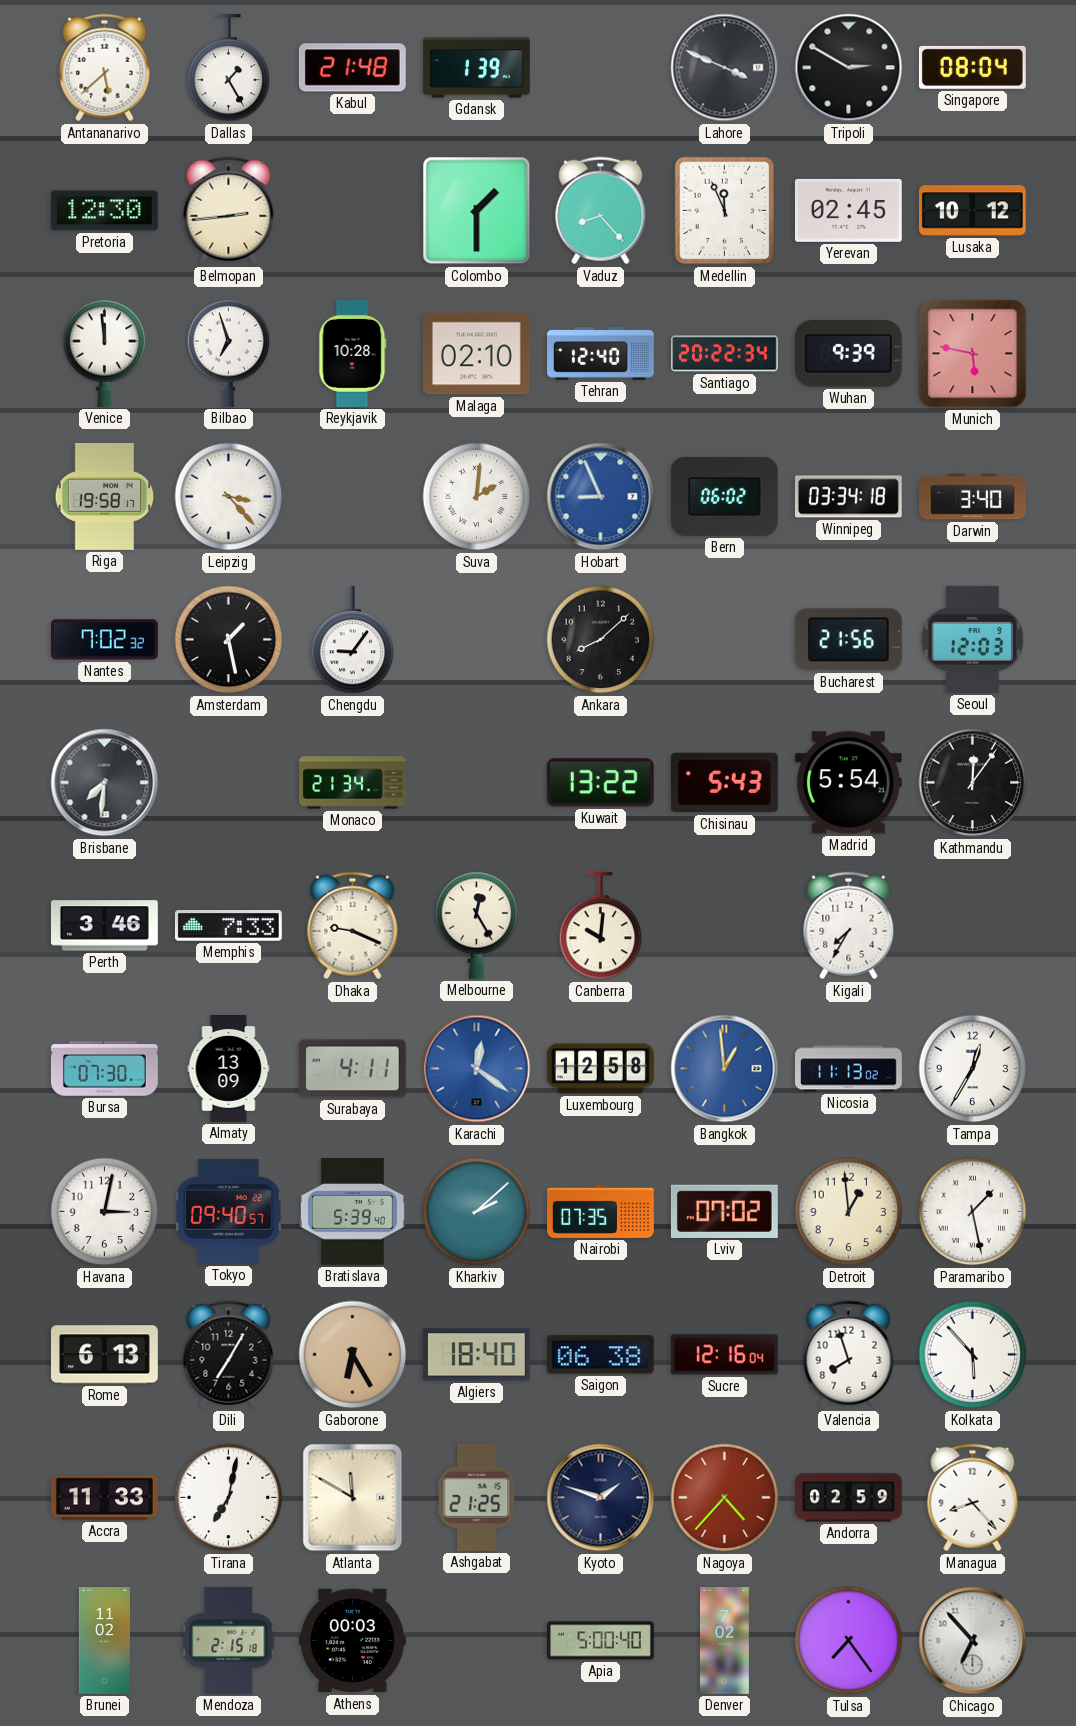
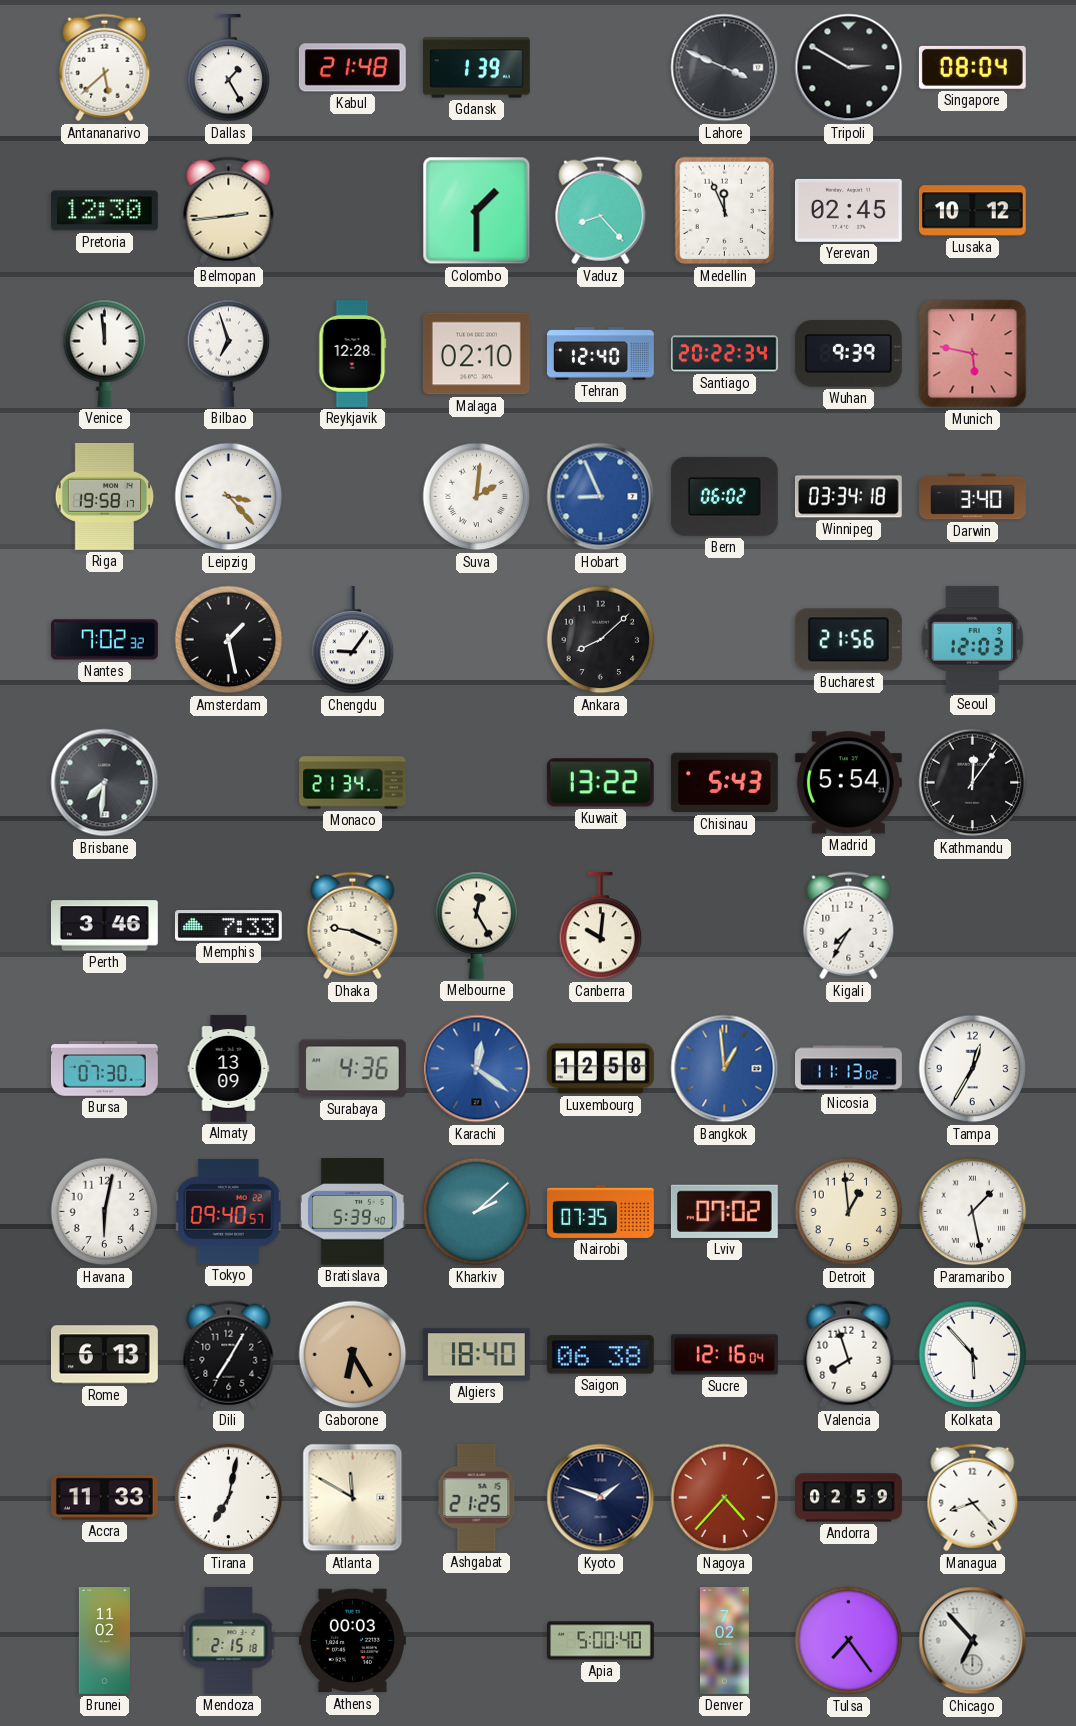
Reykjavik: 10:28 -> 12:28 (353, 354)
Surabaya: 4:11 -> 4:36 (352, 1069)
Havana: 3:02 -> 6:02 (105, 1212)
